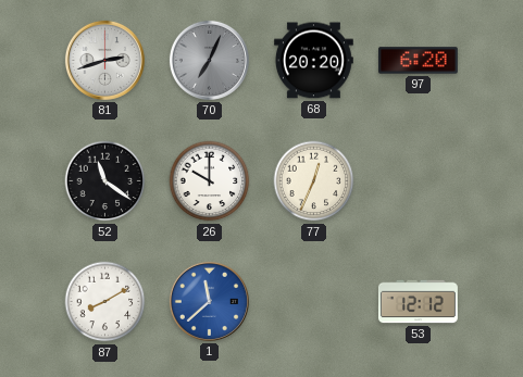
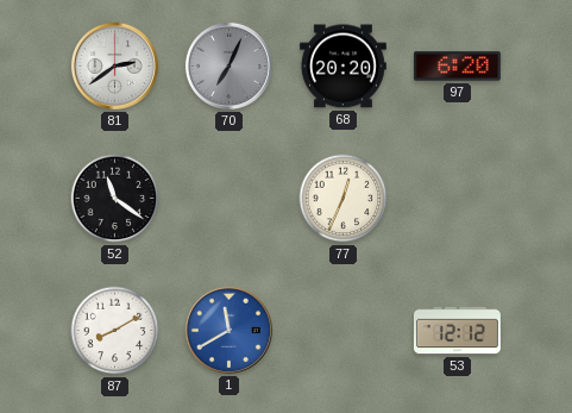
81: 2:42 -> 2:39 (114, 65)
26: 10:00 -> none (210, 181)
1: 11:38 -> 11:40 (228, 330)
